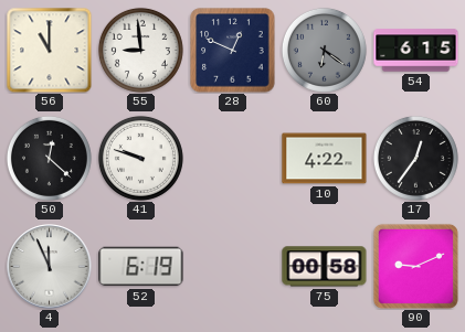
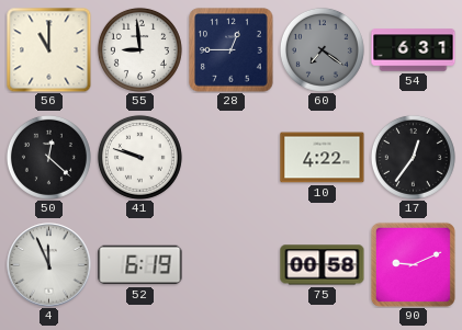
28: 12:49 -> 12:45 (232, 50)
60: 6:21 -> 7:21 (322, 49)
54: 6:15 -> 6:31 (414, 50)
